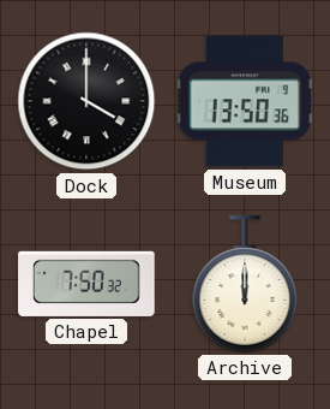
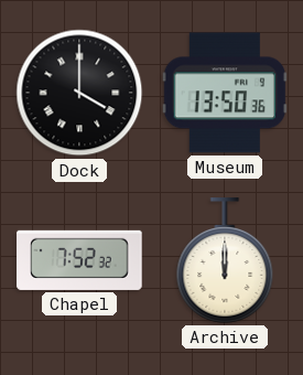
Chapel: 7:50 -> 7:52 (79, 260)
